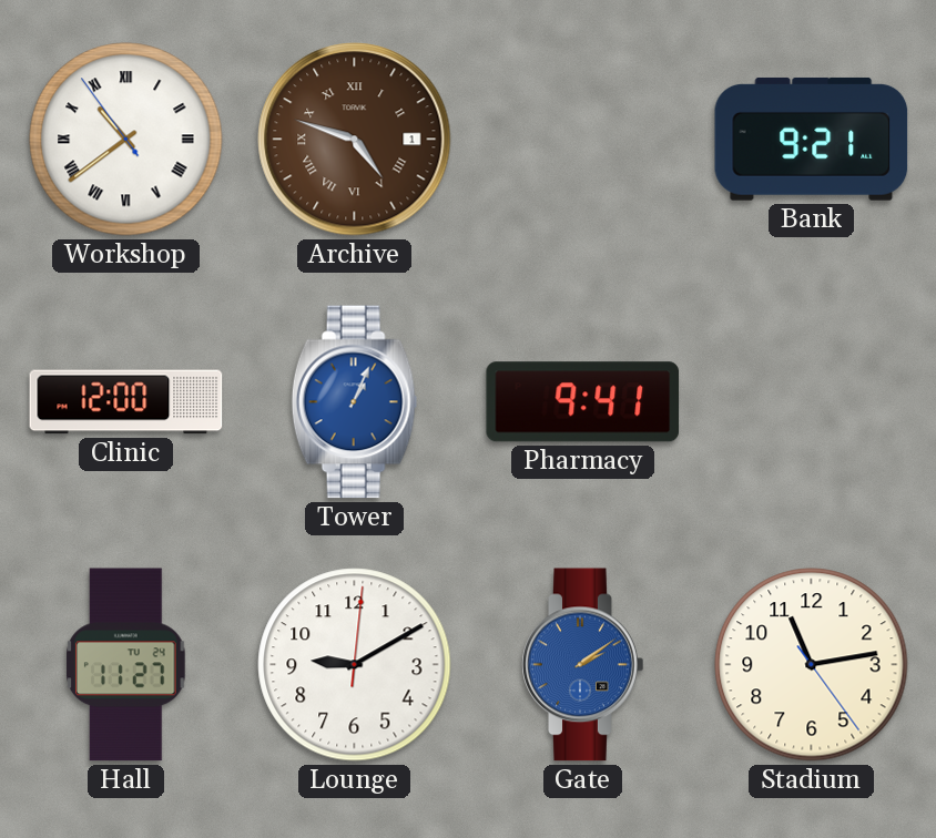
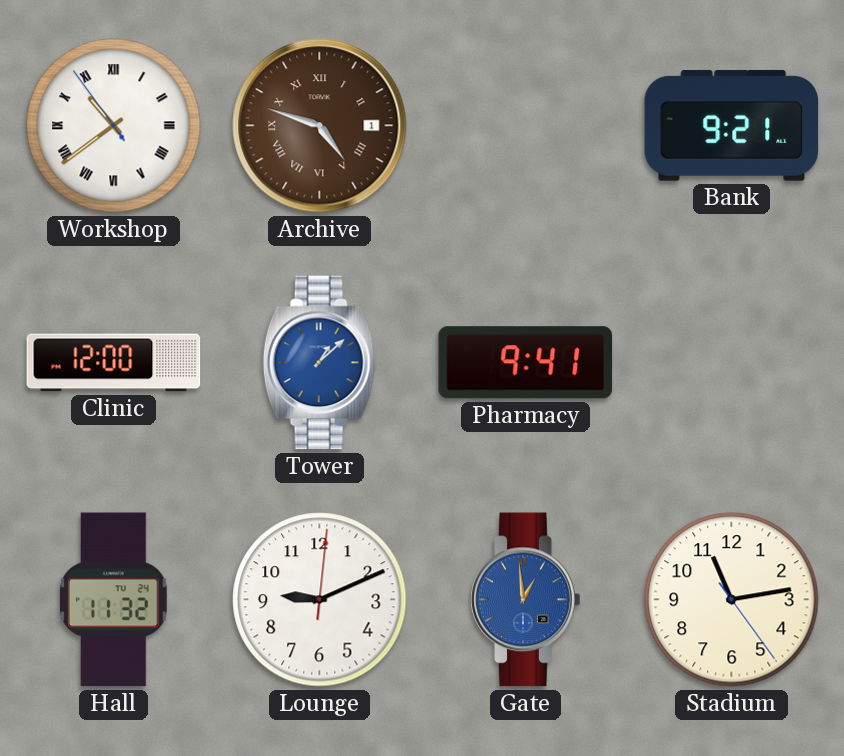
Tower: 1:04 -> 1:08 (320, 363)
Hall: 11:27 -> 11:32 (114, 600)
Lounge: 9:10 -> 9:11 (320, 600)
Gate: 2:09 -> 12:59 (526, 600)
